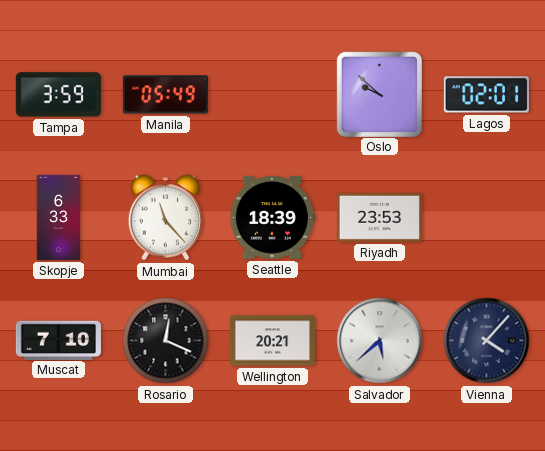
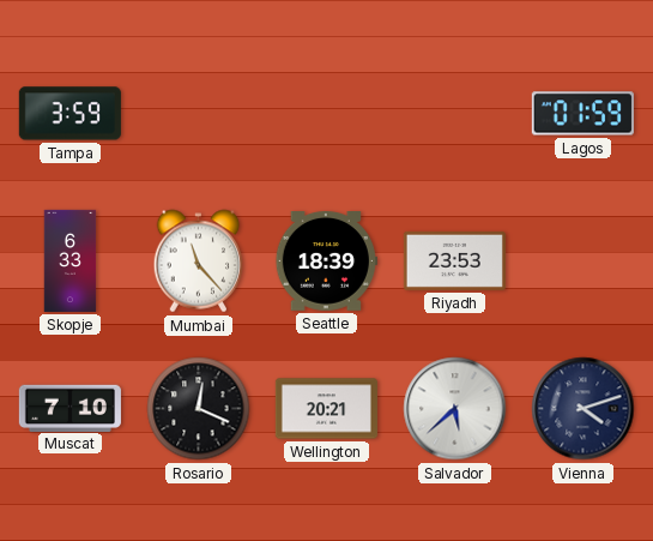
Manila: 05:49 -> none (165, 95)
Oslo: 9:52 -> none (379, 94)
Lagos: 02:01 -> 01:59 (582, 114)
Vienna: 4:07 -> 4:12 (584, 409)
